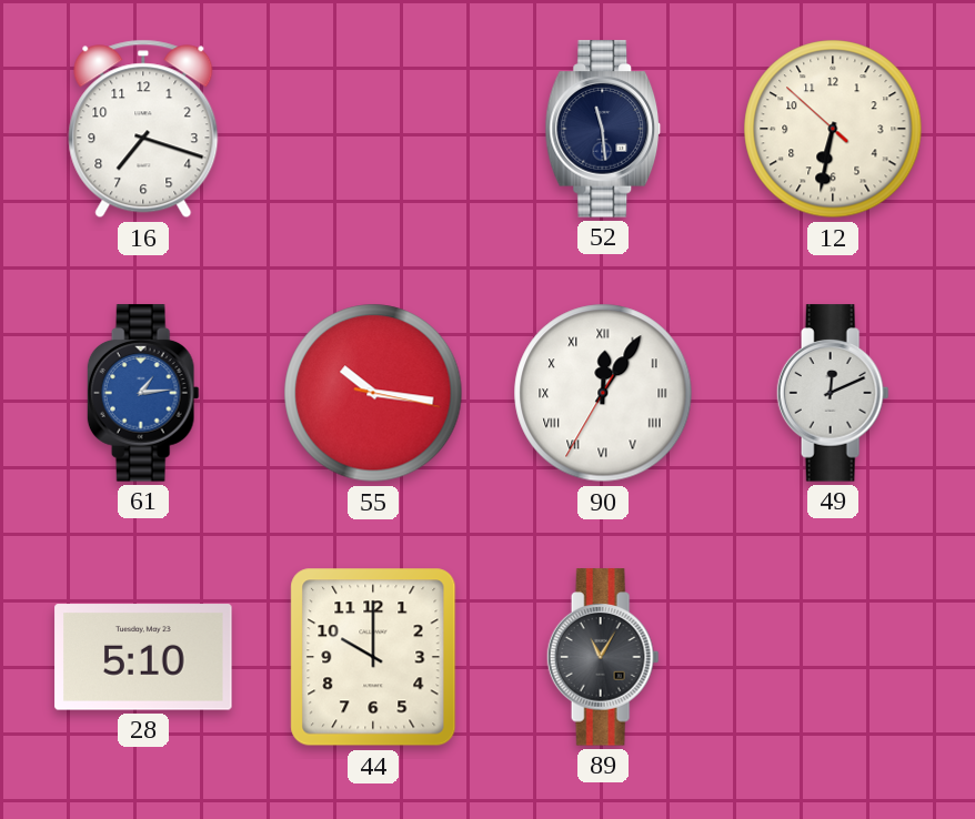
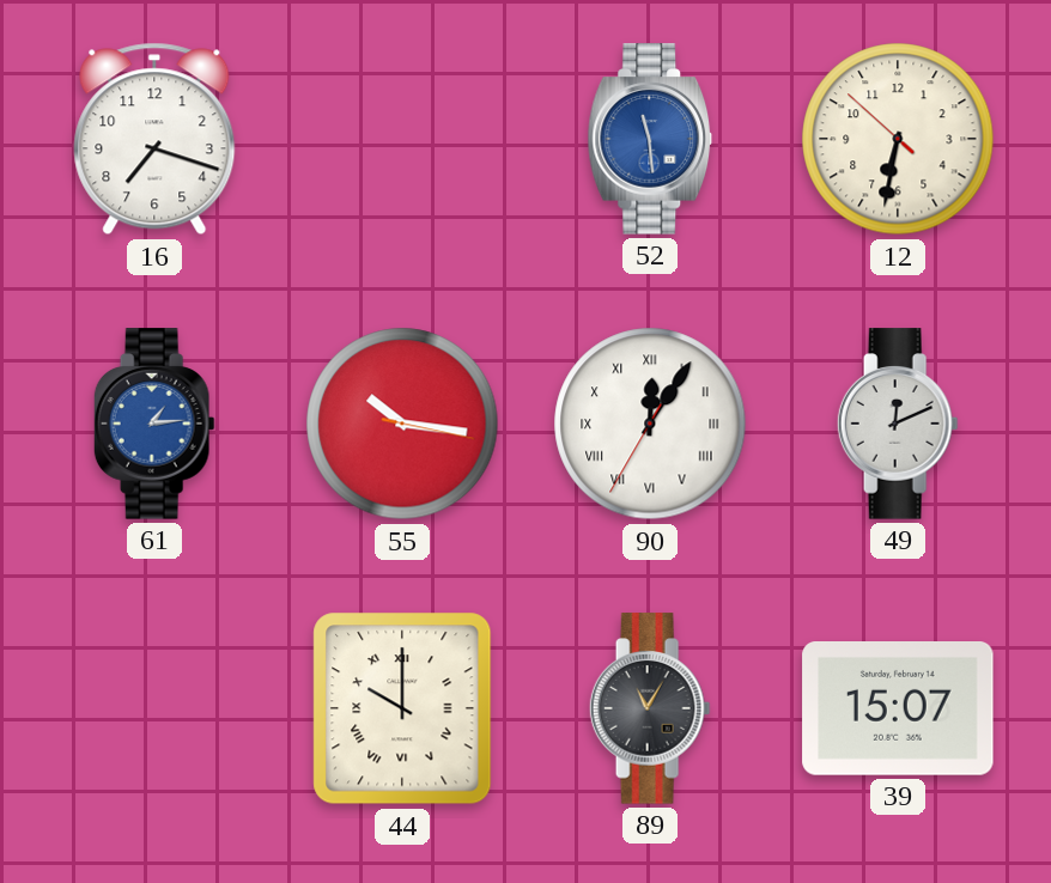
52 dial: navy -> blue (650, 139)
28: 5:10 -> none (143, 657)
44 numerals: Arabic -> Roman (402, 708)
39: none -> 15:07 (898, 710)
